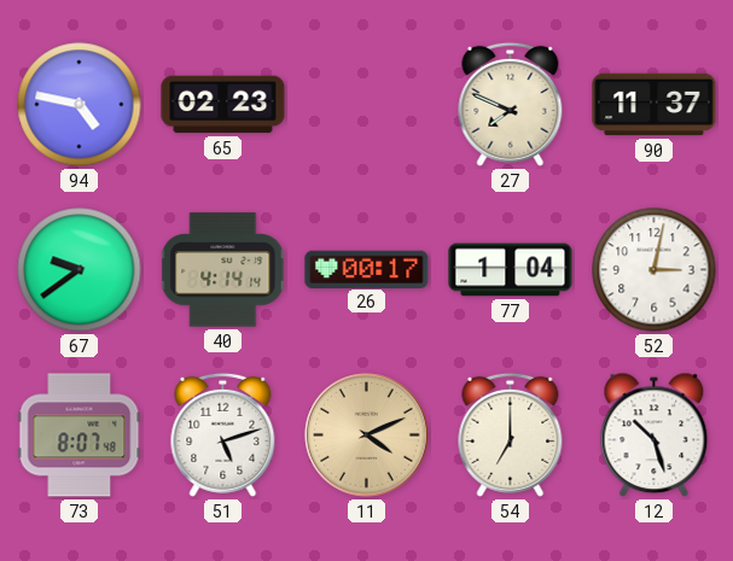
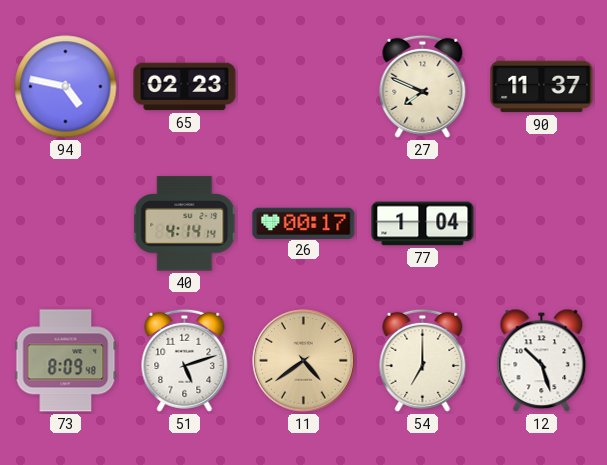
67: 9:39 -> none (80, 270)
52: 3:02 -> none (655, 270)
73: 8:07 -> 8:09 (66, 361)
11: 4:11 -> 4:39 (304, 361)
